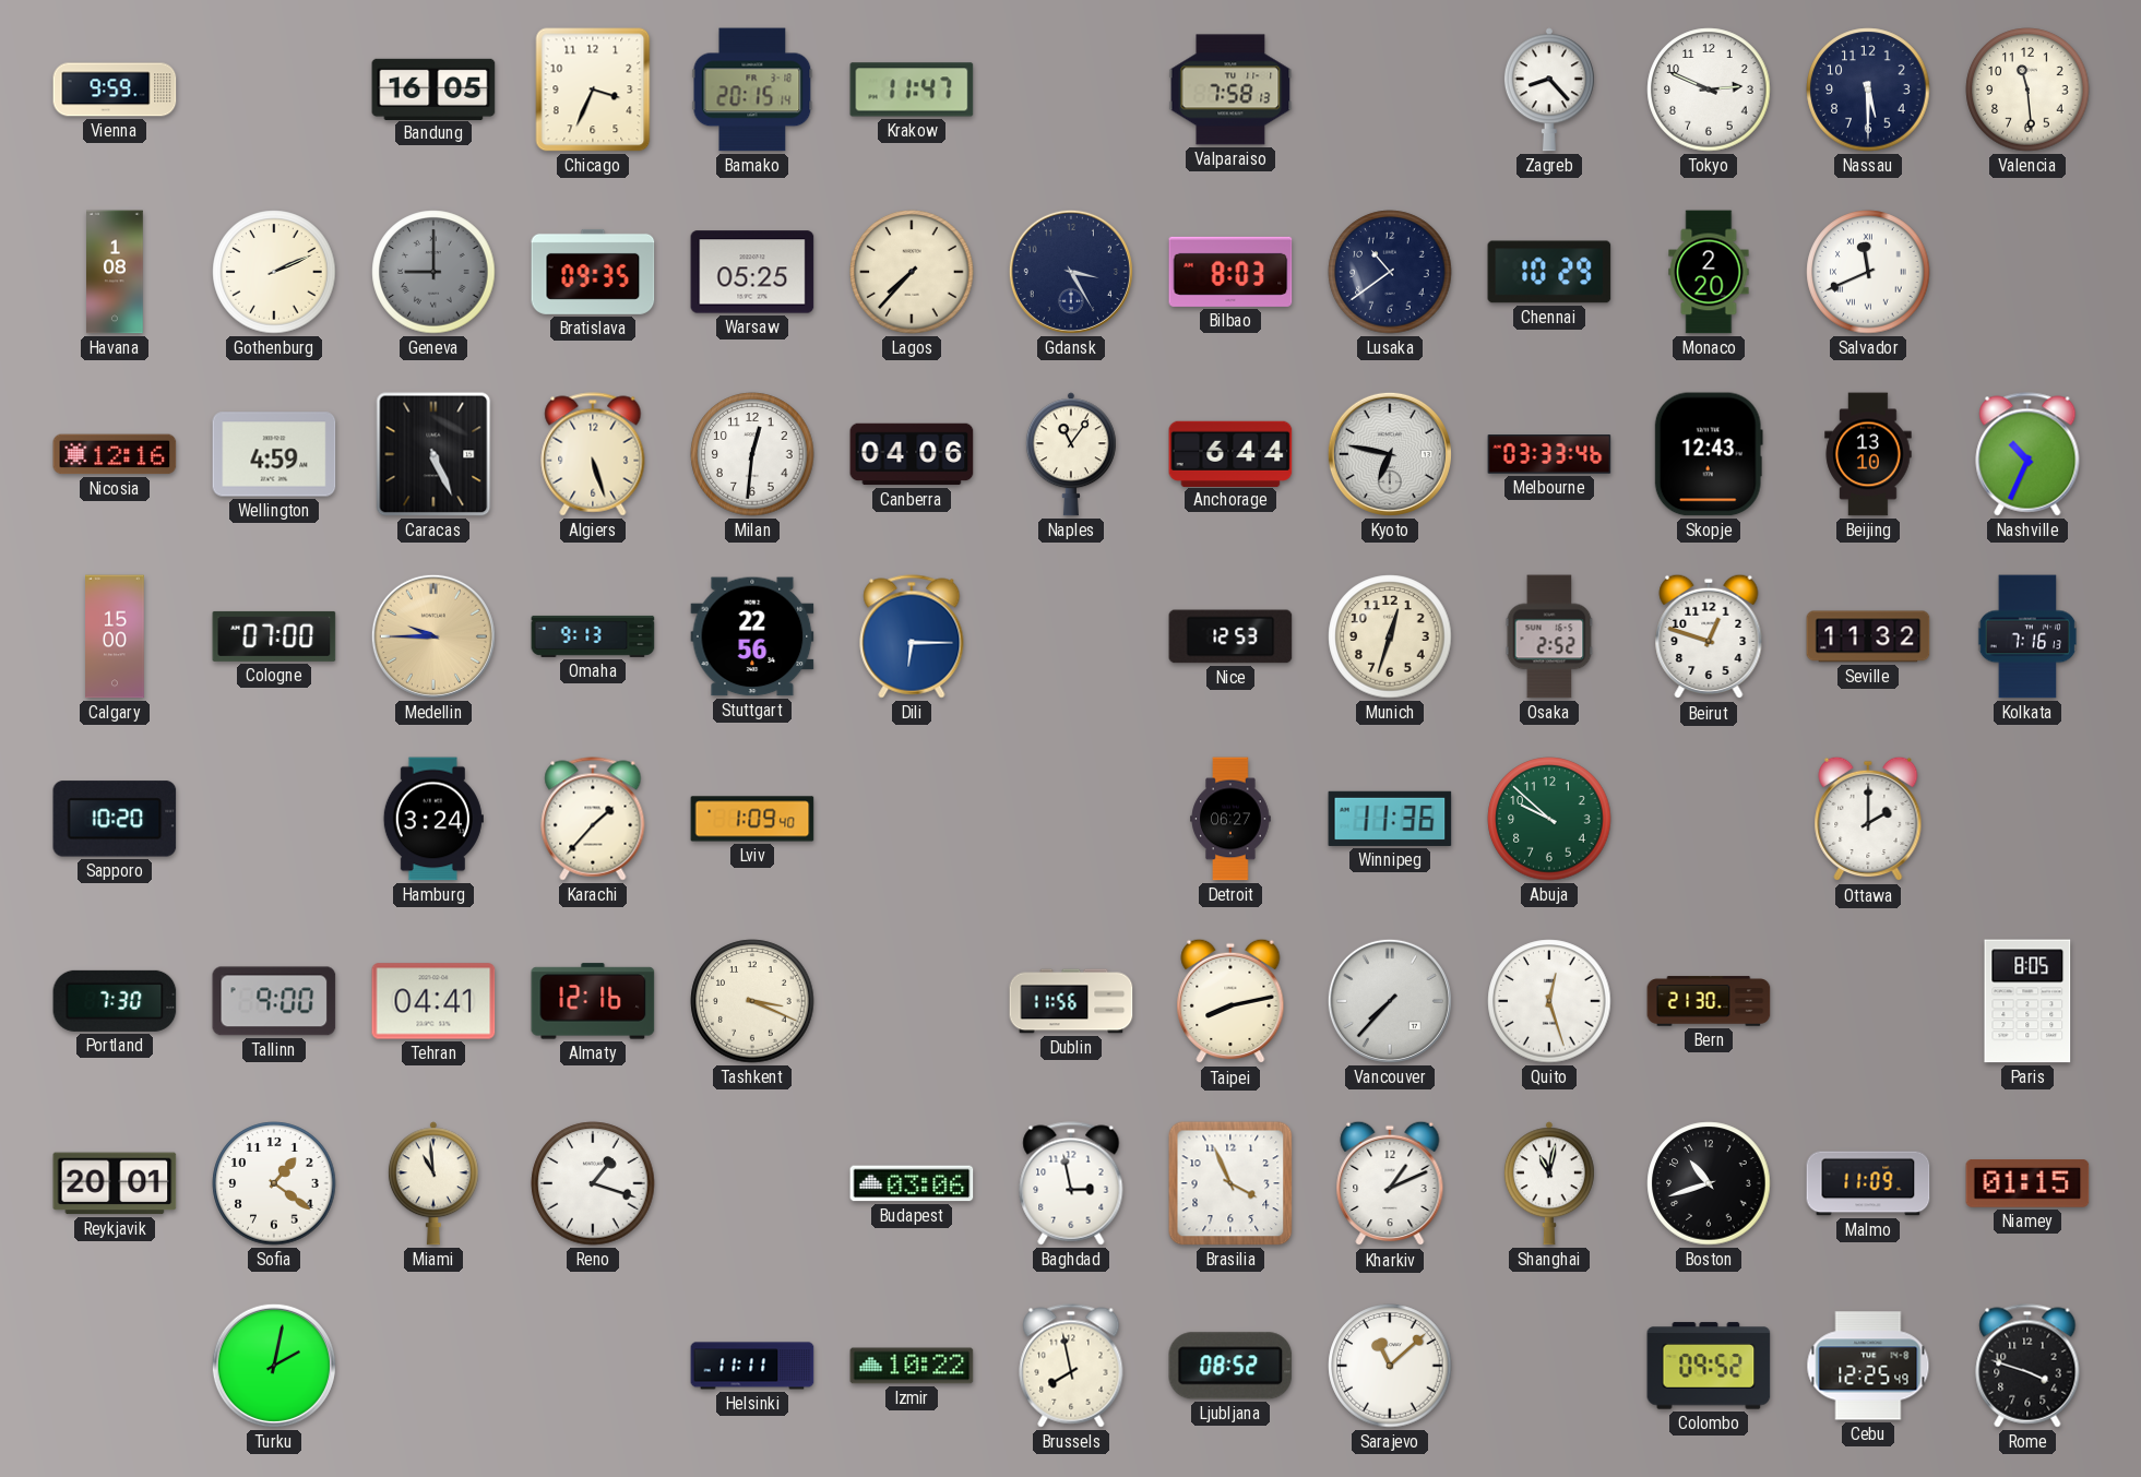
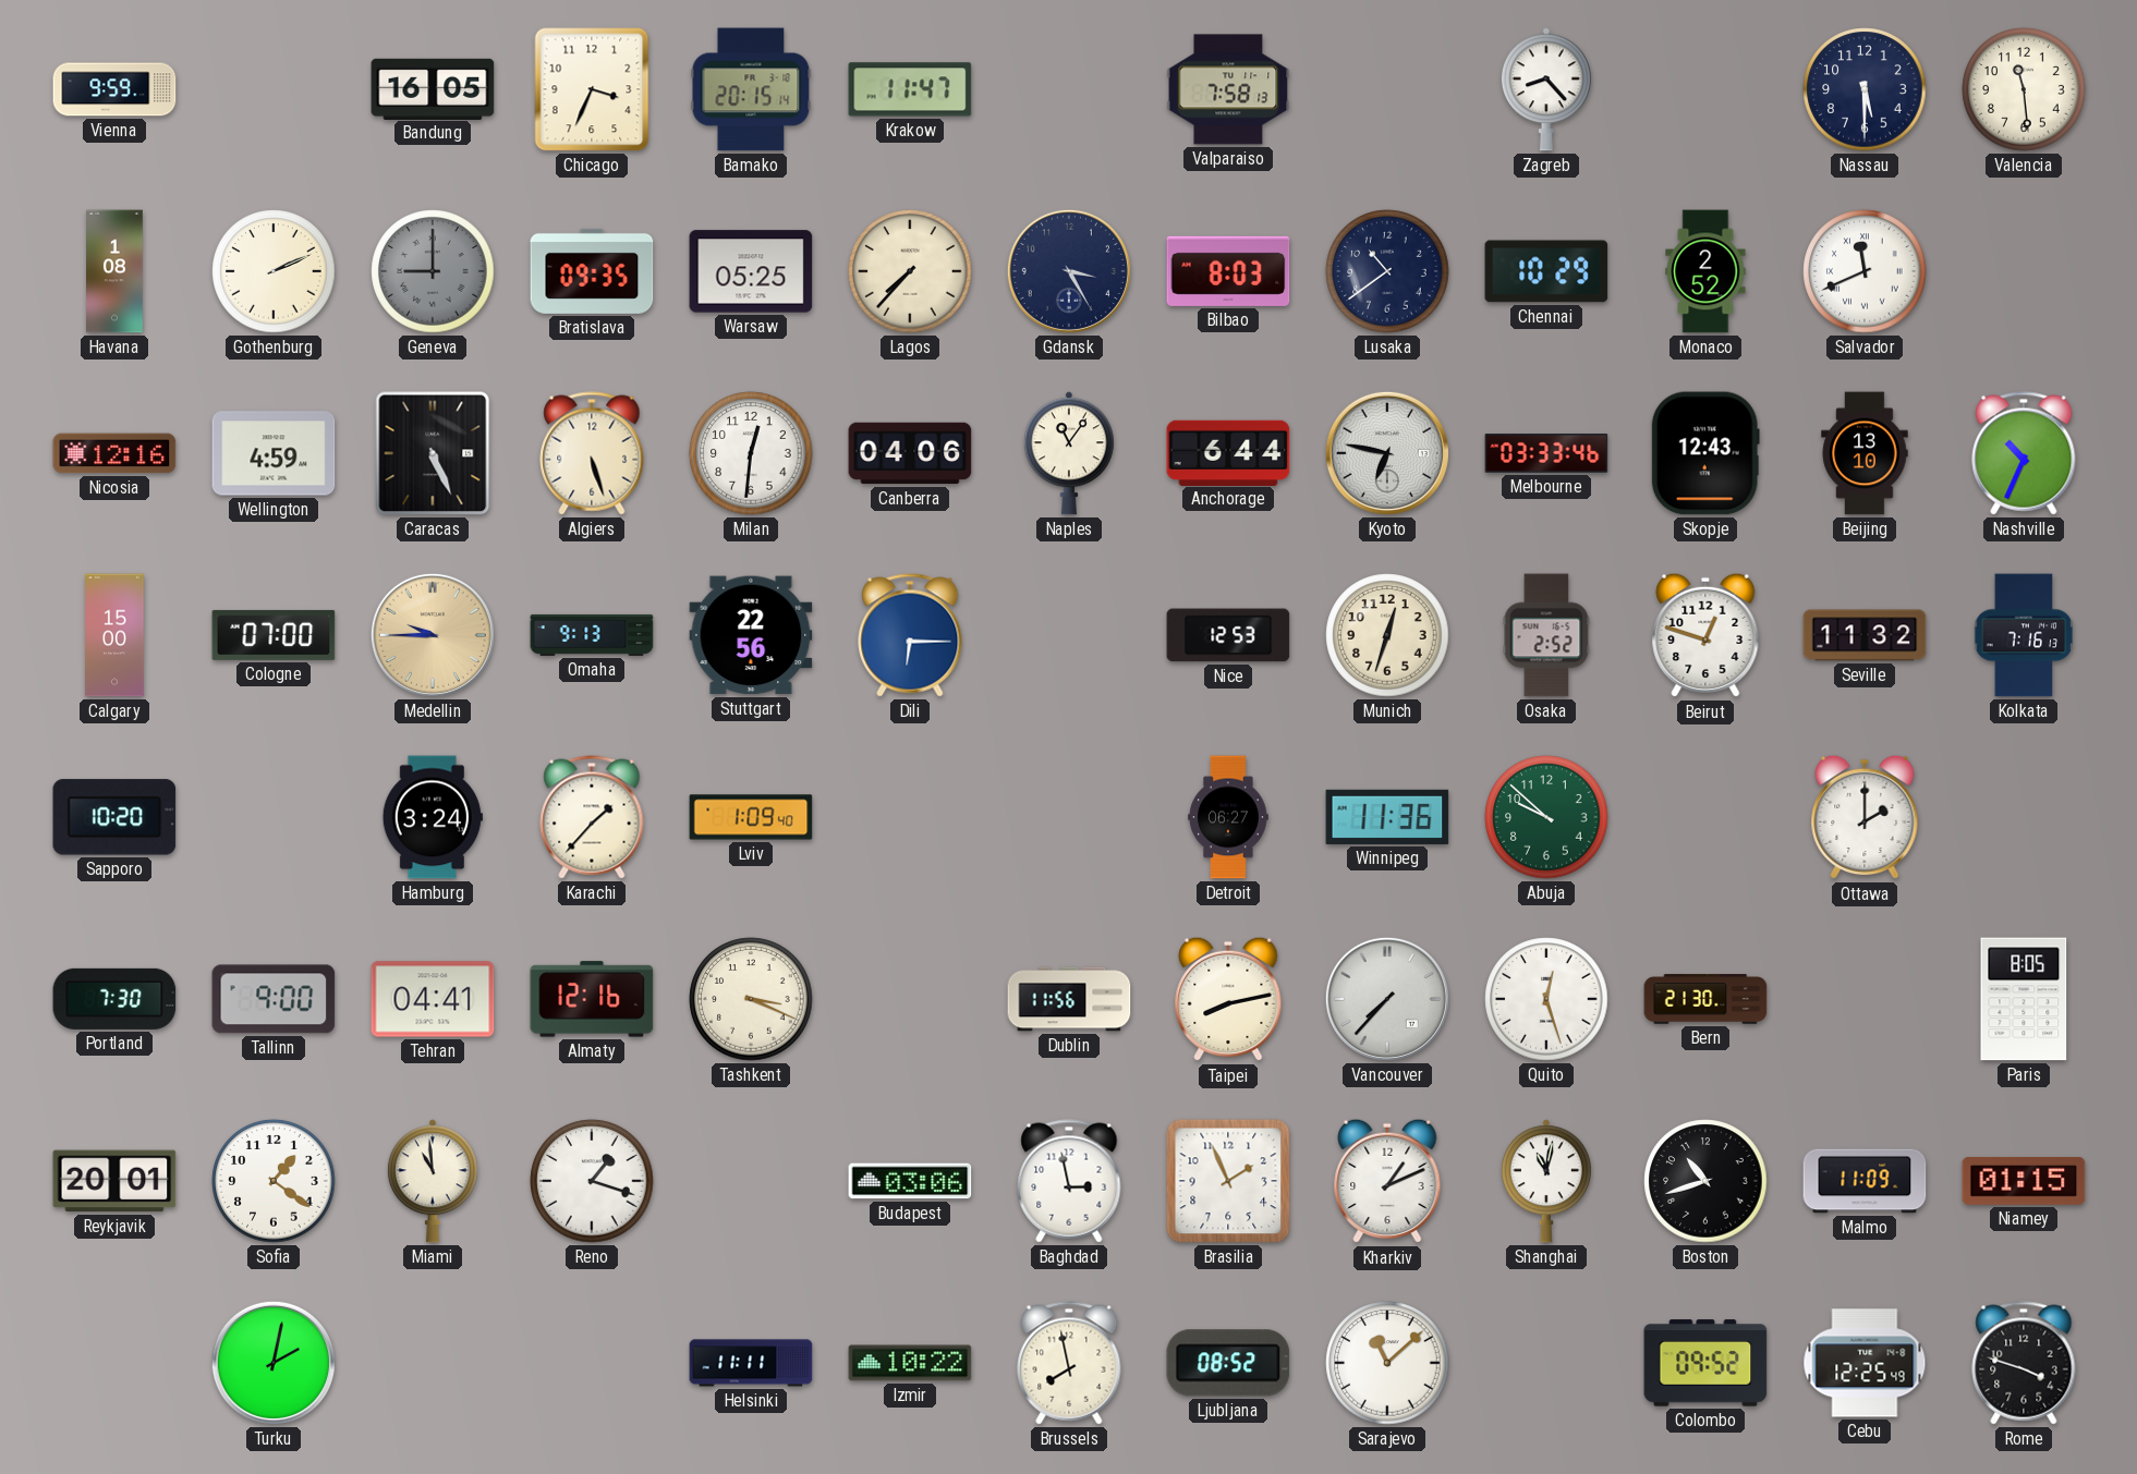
Tokyo: 2:49 -> none (1709, 90)
Monaco: 2:20 -> 2:52 (1705, 271)
Brasilia: 3:56 -> 1:56 (1228, 1181)
